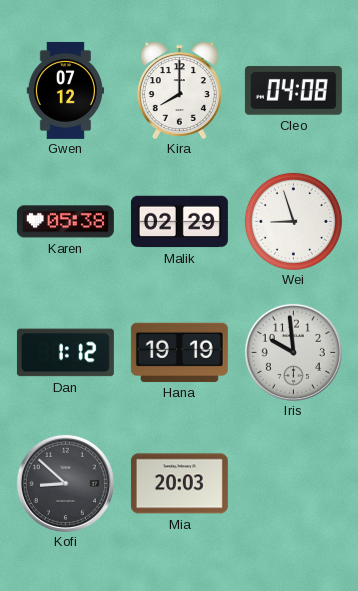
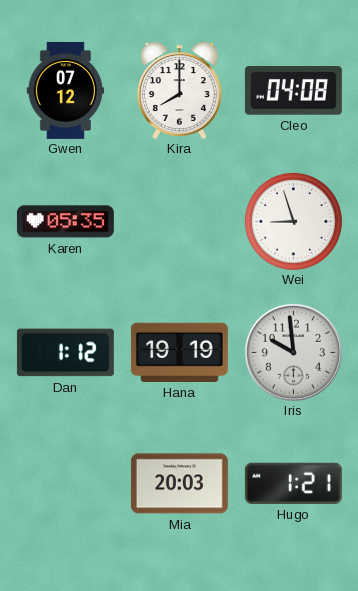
Karen: 05:38 -> 05:35 (65, 222)
Malik: 02:29 -> none (179, 222)
Kofi: 8:52 -> none (65, 483)
Hugo: none -> 1:21 (293, 483)
